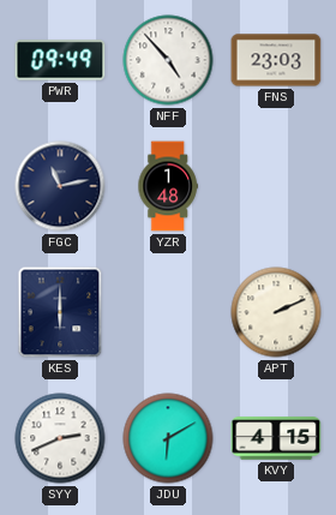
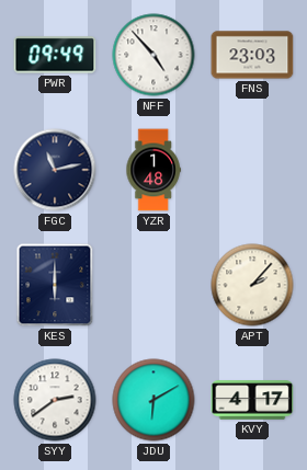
APT: 2:11 -> 2:07 (252, 285)
SYY: 2:41 -> 2:39 (55, 400)
KVY: 4:15 -> 4:17 (252, 400)
